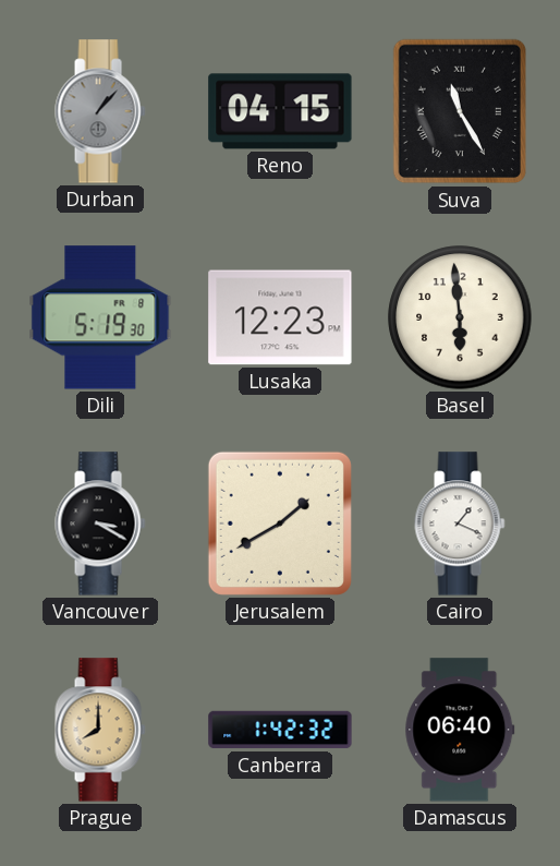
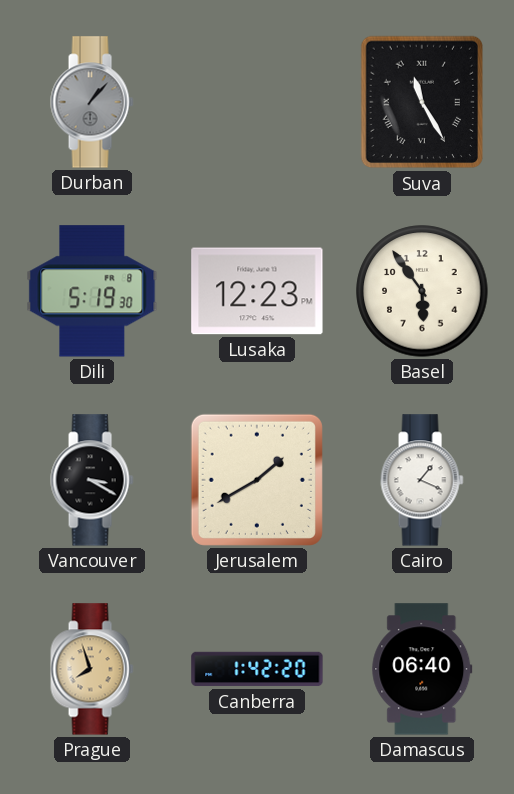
Reno: 04:15 -> none (280, 111)
Basel: 5:59 -> 5:54 (422, 291)
Prague: 8:00 -> 7:57 (92, 669)
Canberra: 1:42:32 -> 1:42:20 (257, 669)
